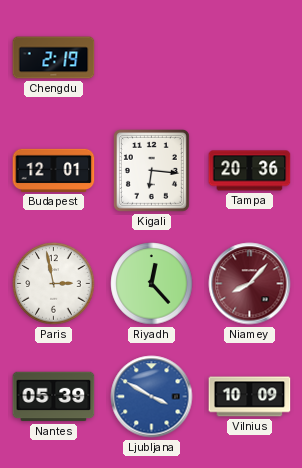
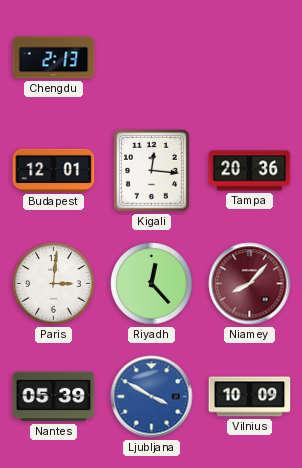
Chengdu: 2:19 -> 2:13 (54, 58)
Kigali: 6:16 -> 12:16 (151, 170)
Paris: 2:58 -> 3:01 (54, 284)
